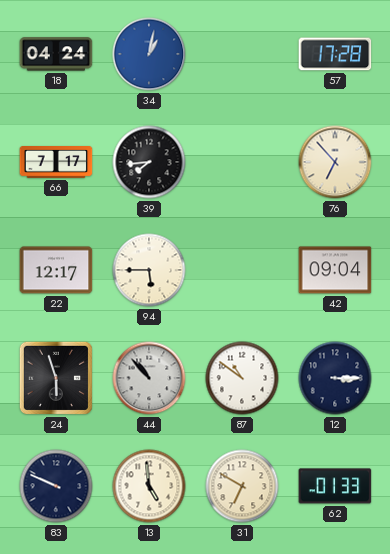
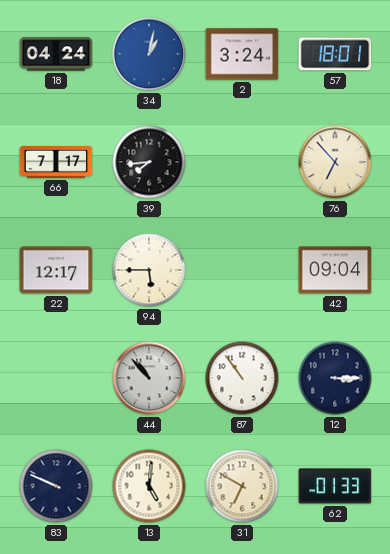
2: none -> 3:24 (242, 54)
57: 17:28 -> 18:01 (335, 54)
24: 5:57 -> none (56, 378)
87: 10:51 -> 10:54 (242, 378)
13: 4:59 -> 5:01 (149, 486)
